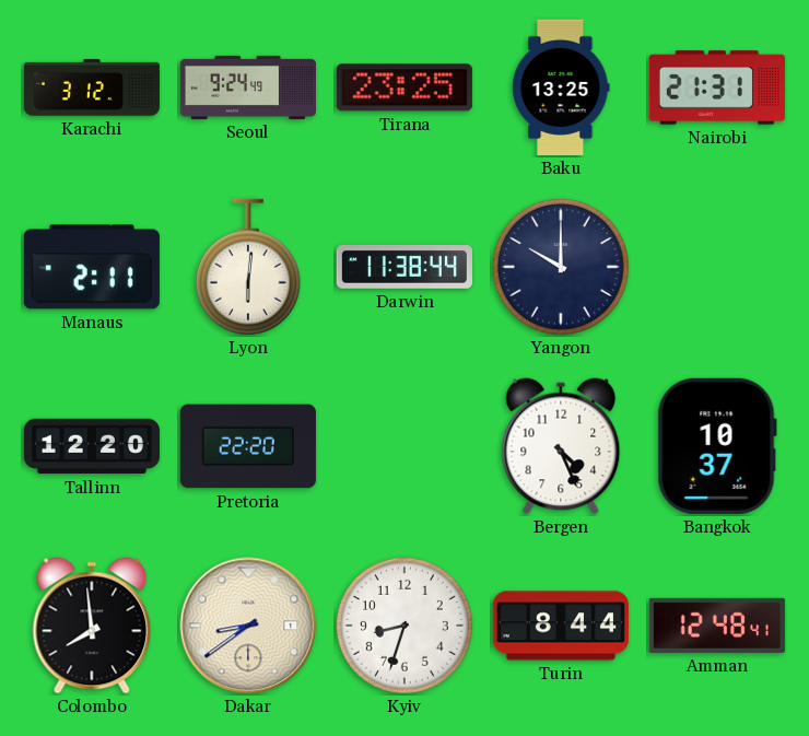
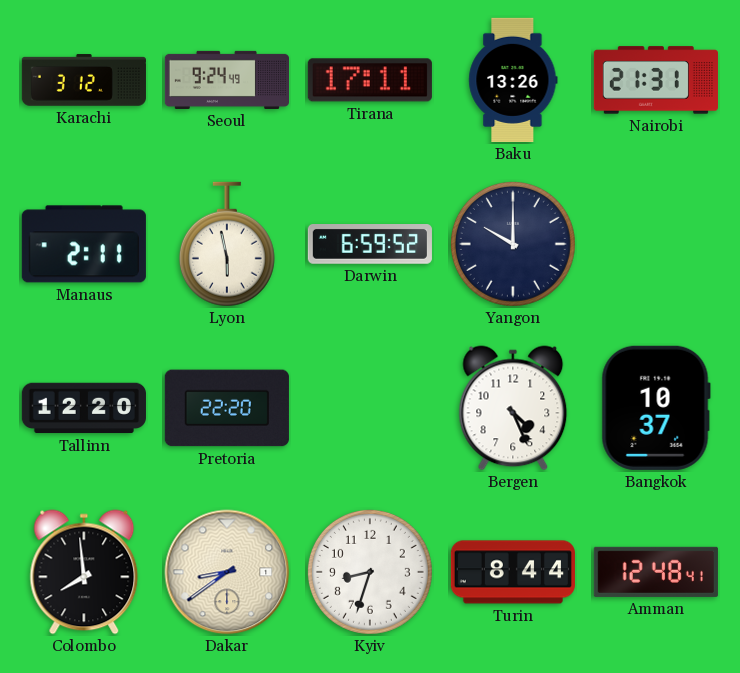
Tirana: 23:25 -> 17:11 (370, 80)
Baku: 13:25 -> 13:26 (513, 80)
Lyon: 6:01 -> 5:58 (227, 244)
Darwin: 11:38 -> 6:59 (370, 245)
